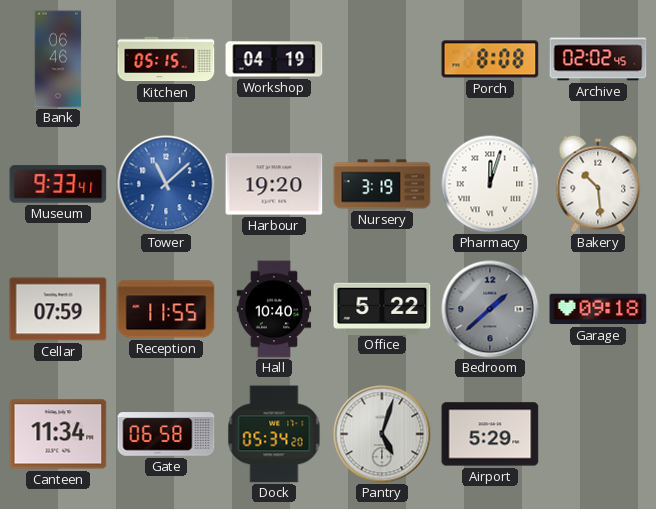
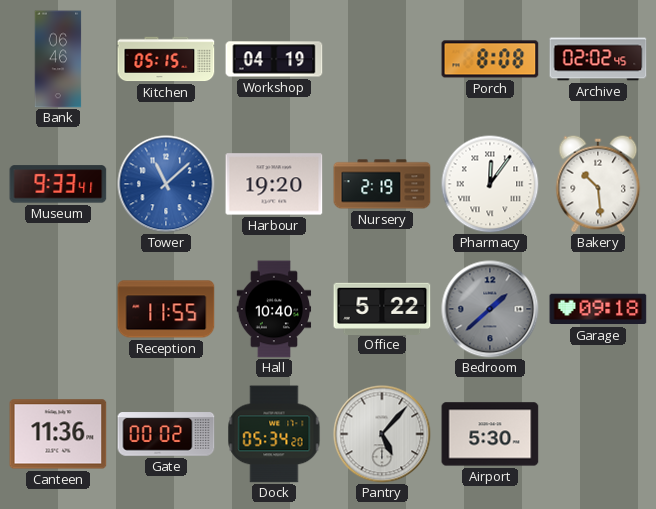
Nursery: 3:19 -> 2:19 (382, 184)
Pharmacy: 12:03 -> 12:06 (490, 184)
Cellar: 07:59 -> none (58, 309)
Canteen: 11:34 -> 11:36 (58, 434)
Gate: 06:58 -> 00:02 (166, 434)
Pantry: 5:03 -> 5:07 (382, 434)
Airport: 5:29 -> 5:30 (490, 434)
